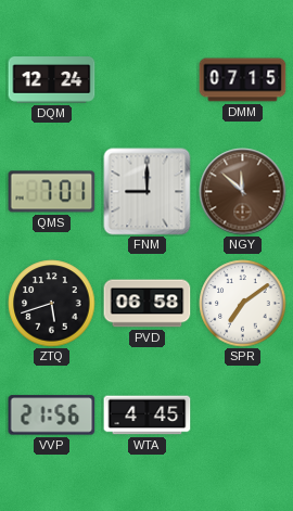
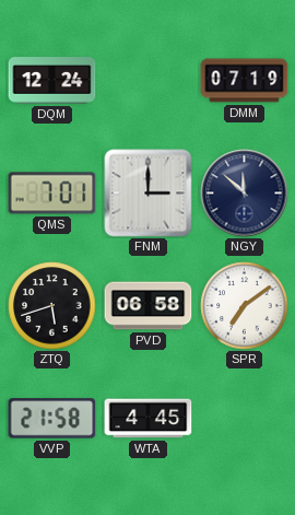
DMM: 07:15 -> 07:19 (245, 81)
FNM: 9:00 -> 3:00 (149, 194)
NGY dial: brown -> navy (245, 194)
VVP: 21:56 -> 21:58 (52, 419)
